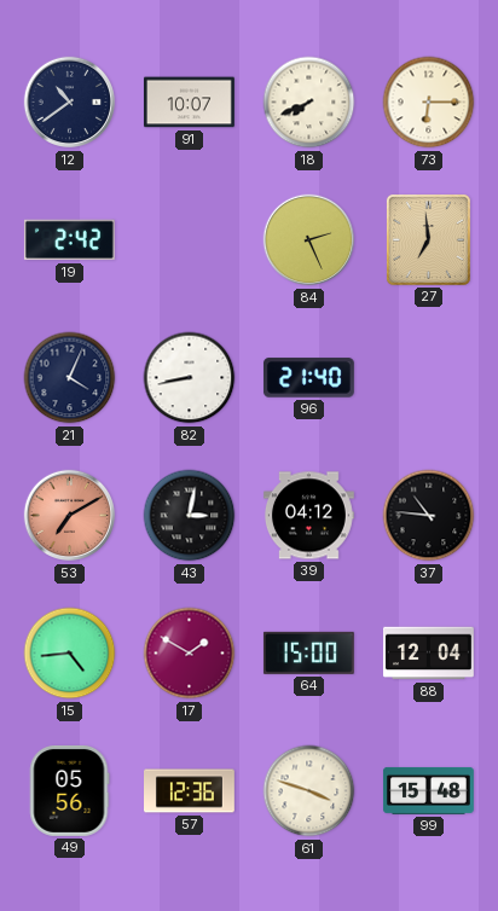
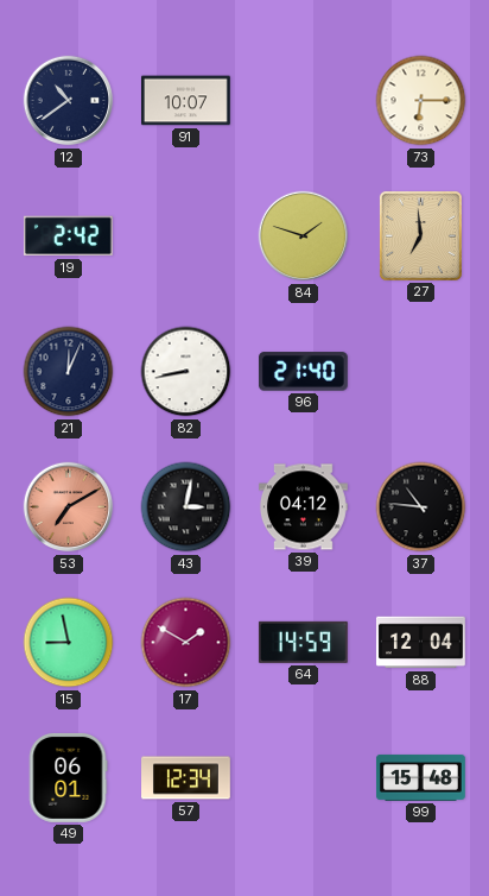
18: 7:41 -> none (309, 103)
84: 2:26 -> 1:48 (304, 236)
21: 4:04 -> 12:04 (69, 372)
15: 4:44 -> 8:58 (69, 643)
64: 15:00 -> 14:59 (303, 642)
49: 05:56 -> 06:01 (68, 777)
57: 12:36 -> 12:34 (186, 778)
61: 3:48 -> none (309, 791)
